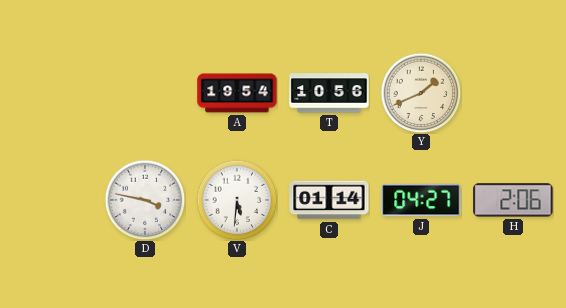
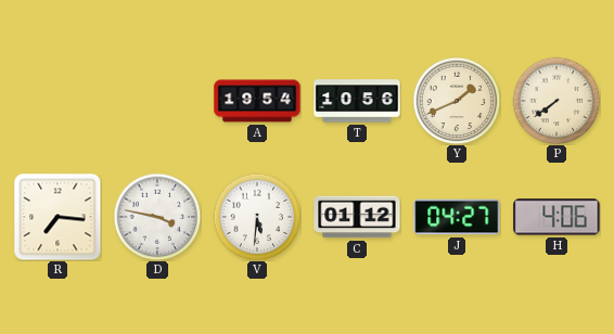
P: none -> 7:39 (557, 101)
R: none -> 7:16 (57, 217)
C: 01:14 -> 01:12 (357, 217)
H: 2:06 -> 4:06 (557, 217)
